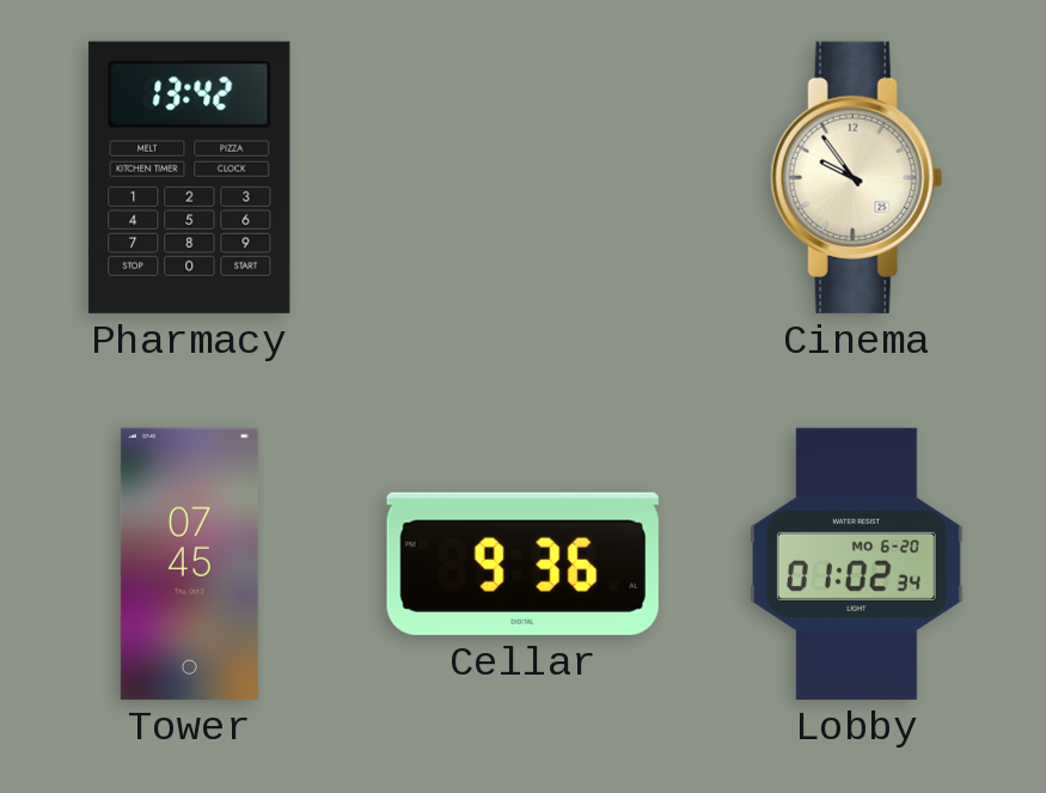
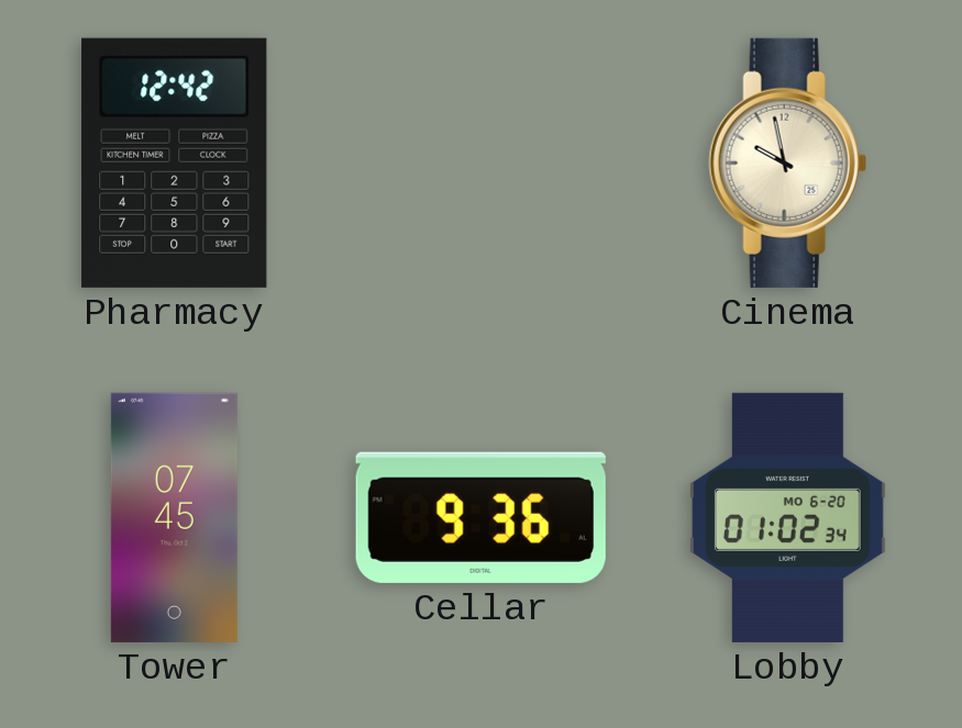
Pharmacy: 13:42 -> 12:42 (175, 163)
Cinema: 9:54 -> 9:58 (787, 163)
